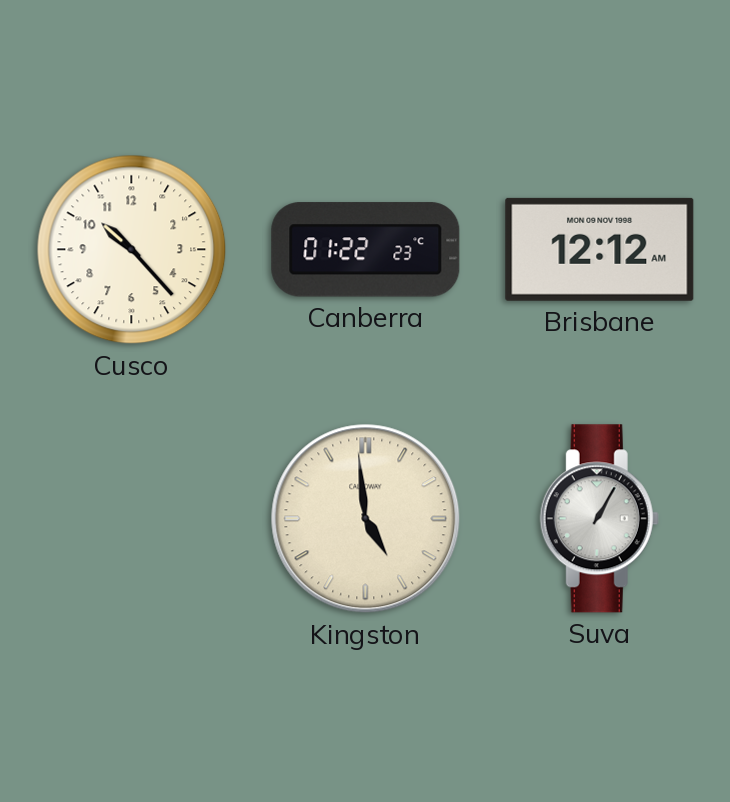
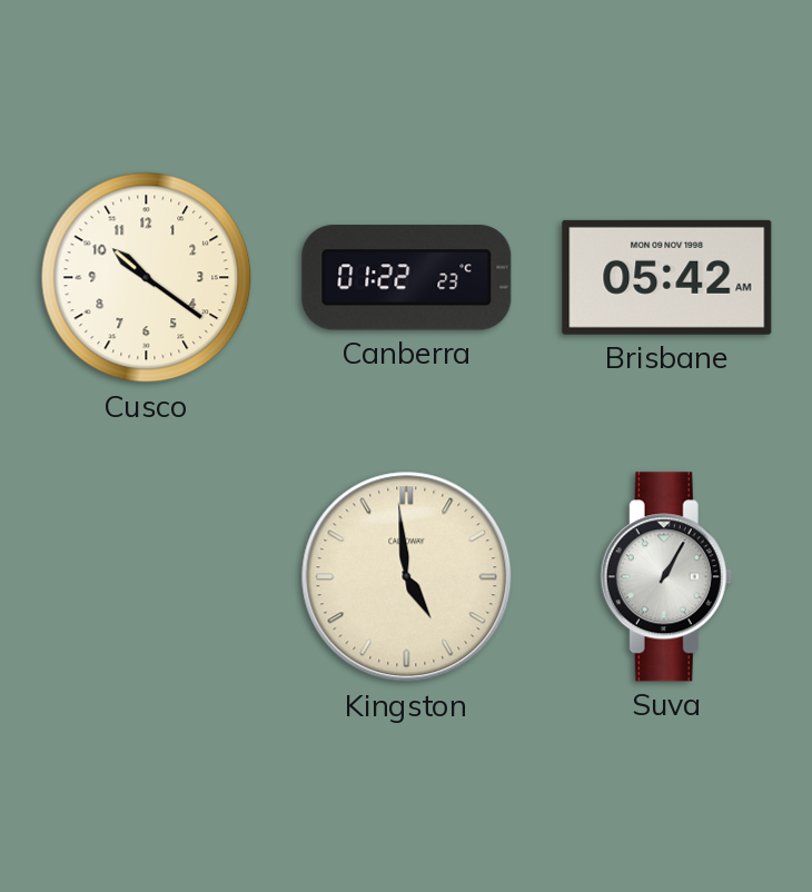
Cusco: 10:23 -> 10:21 (147, 278)
Brisbane: 12:12 -> 05:42 (667, 277)
